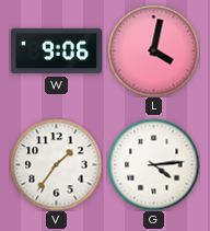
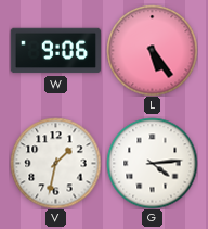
L: 4:02 -> 5:24 (152, 50)
V: 1:36 -> 1:32 (55, 163)
